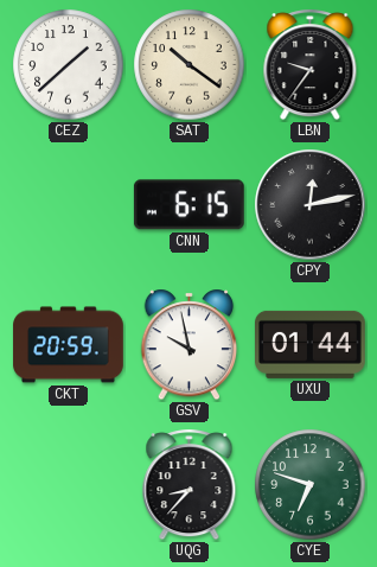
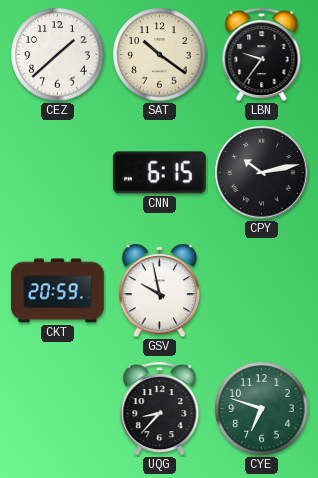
CPY: 12:13 -> 10:13 (262, 173)
UXU: 01:44 -> none (311, 344)
